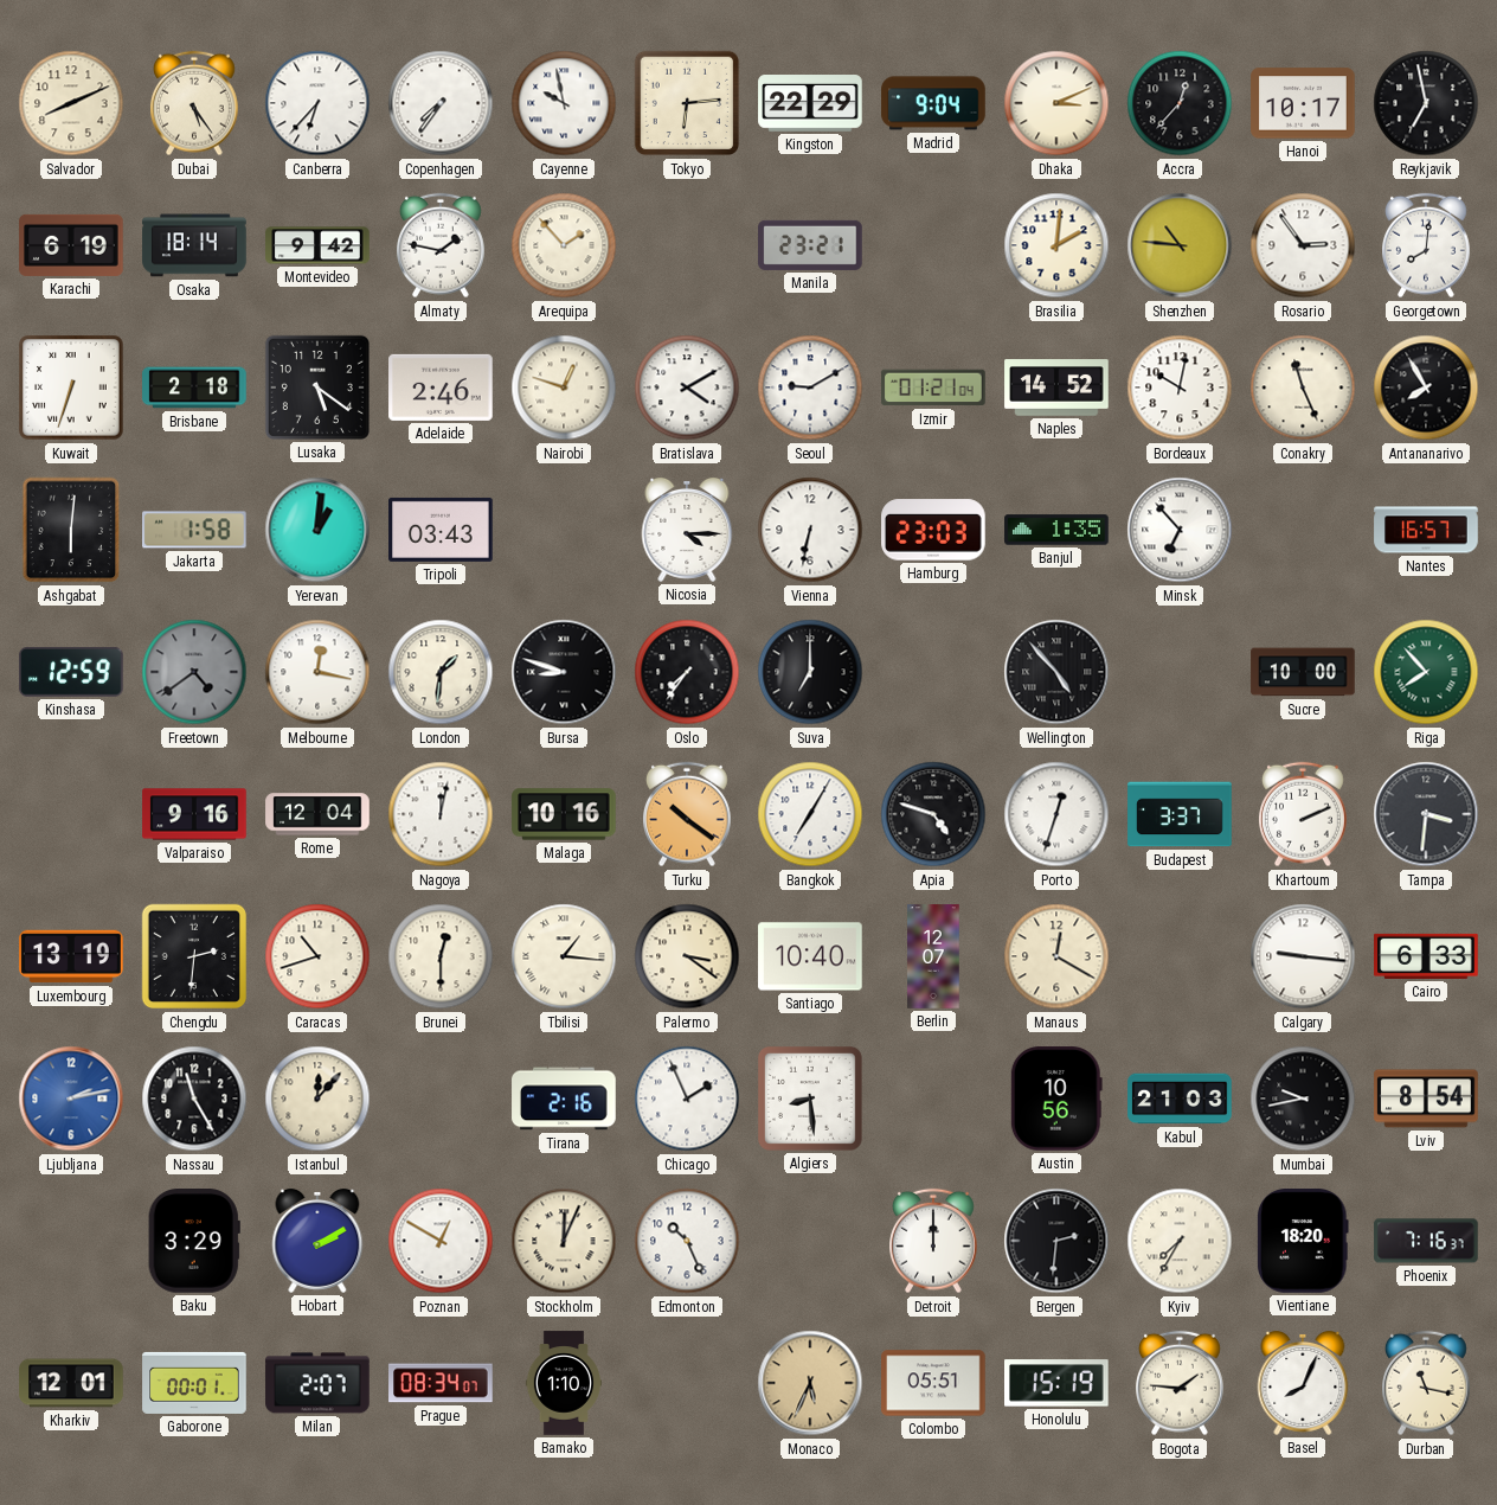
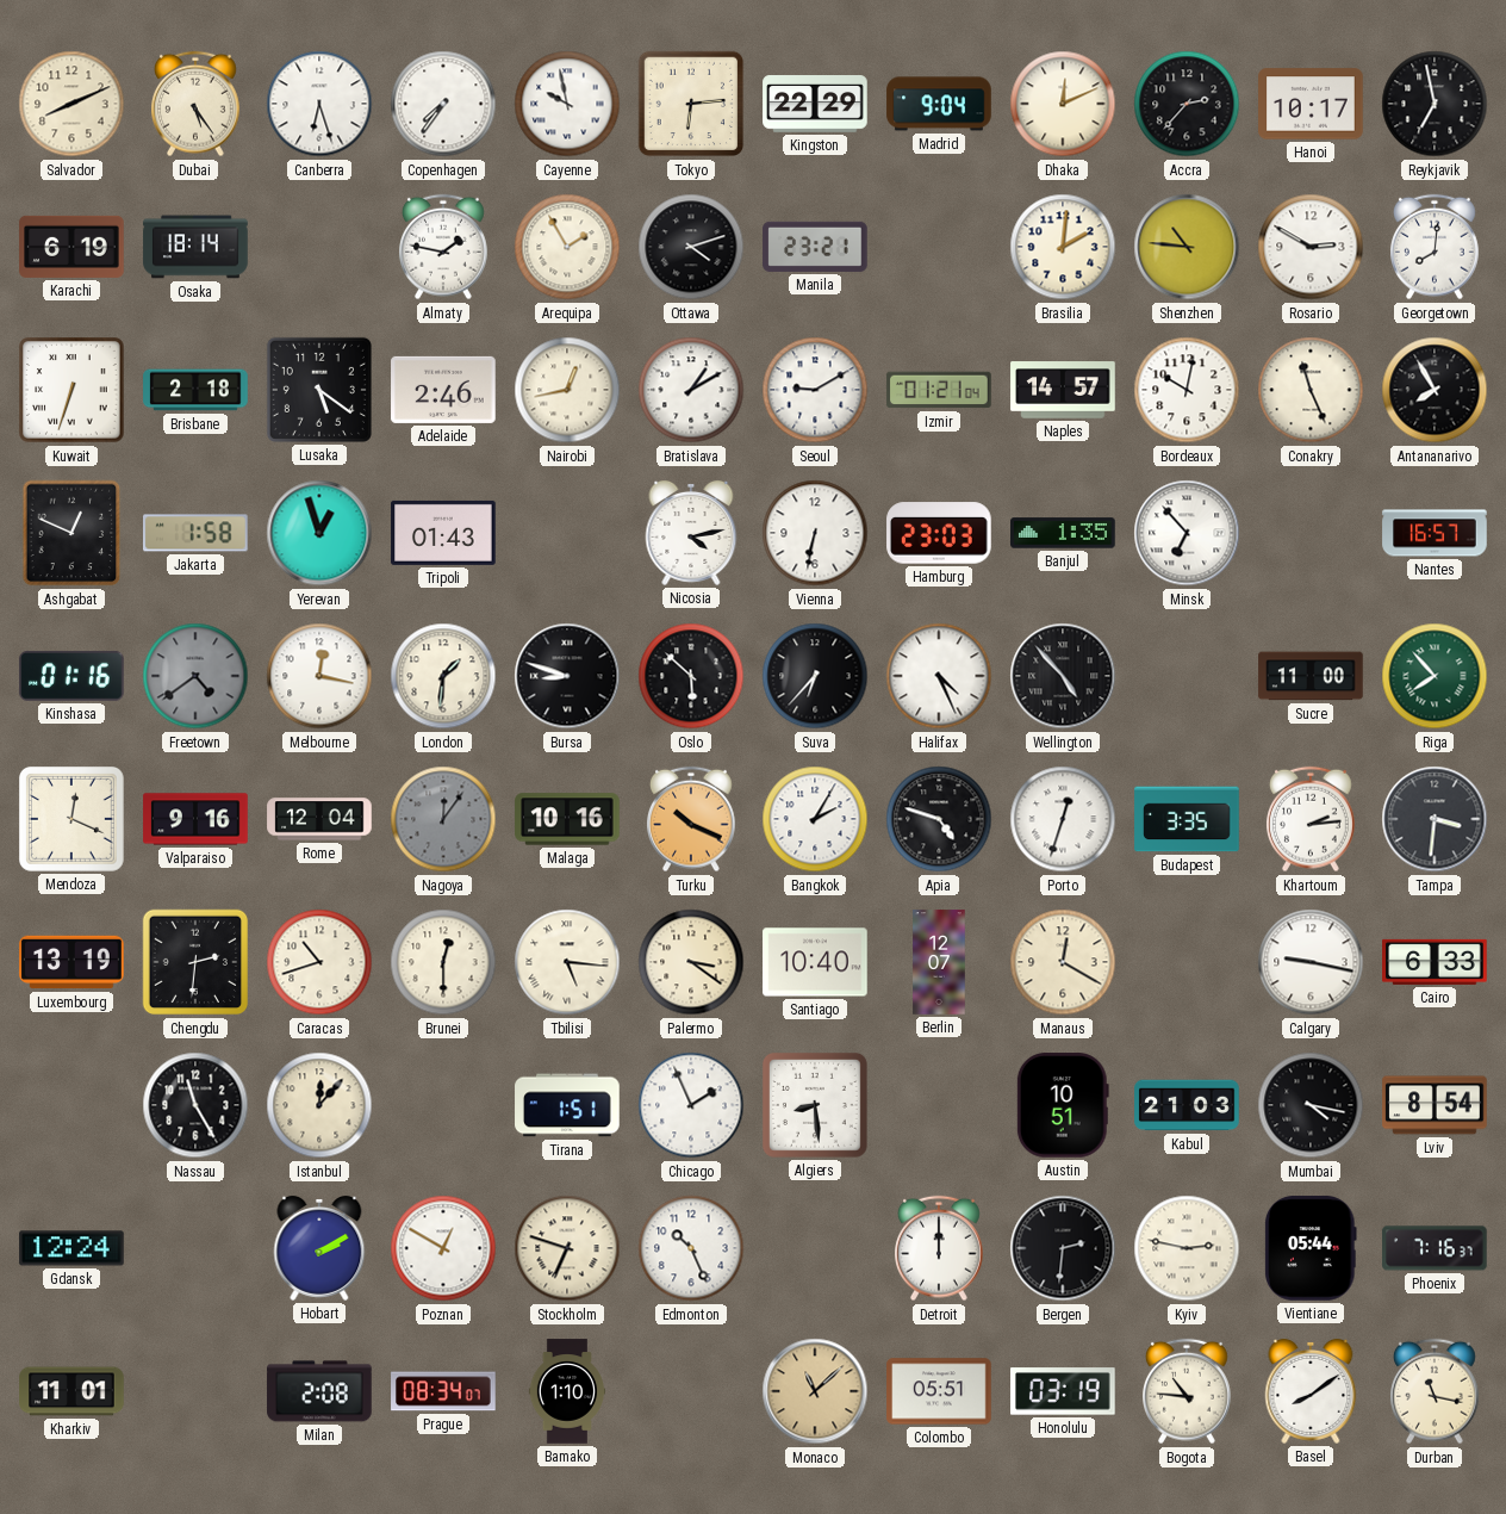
Canberra: 6:37 -> 6:27 (319, 104)
Dhaka: 3:11 -> 12:11 (1063, 104)
Accra: 12:37 -> 2:37 (1187, 104)
Montevideo: 9:42 -> none (317, 245)
Arequipa: 1:53 -> 1:55 (567, 247)
Ottawa: none -> 4:12 (691, 247)
Rosario: 2:54 -> 2:50 (1311, 247)
Nairobi: 12:48 -> 12:43 (567, 390)
Bratislava: 4:10 -> 1:10 (691, 390)
Naples: 14:52 -> 14:57 (1063, 390)
Ashgabat: 6:01 -> 12:49 (71, 533)
Yerevan: 1:01 -> 12:57 (319, 533)
Tripoli: 03:43 -> 01:43 (443, 533)
Nicosia: 4:15 -> 4:13 (691, 533)
Kinshasa: 12:59 -> 01:16 (71, 676)
Oslo: 7:36 -> 5:52 (691, 676)
Suva: 7:00 -> 6:37 (815, 676)
Halifax: none -> 4:26 (939, 676)
Sucre: 10:00 -> 11:00 (1311, 676)
Mendoza: none -> 12:19 (73, 820)
Nagoya: 12:02 -> 12:06 (443, 819)
Nagoya dial: white -> grey (443, 819)
Turku: 10:21 -> 10:19 (692, 819)
Bangkok: 7:05 -> 2:05 (815, 819)
Budapest: 3:37 -> 3:35 (1187, 819)
Khartoum: 2:11 -> 2:14 (1312, 819)
Tbilisi: 1:16 -> 5:16 (567, 962)
Calgary: 9:16 -> 9:17 (1311, 962)
Ljubljana: 2:13 -> none (71, 1099)
Tirana: 2:16 -> 1:51 (567, 1105)
Austin: 10:56 -> 10:51 (1063, 1105)
Mumbai: 9:43 -> 4:17 (1311, 1105)
Gdansk: none -> 12:24 (71, 1248)
Baku: 3:29 -> none (194, 1241)
Stockholm: 12:04 -> 6:48 (567, 1248)
Kyiv: 7:35 -> 2:47 (1187, 1248)
Vientiane: 18:20 -> 05:44 (1311, 1248)
Kharkiv: 12:01 -> 11:01 (71, 1391)
Gaborone: 00:01 -> none (194, 1383)
Milan: 2:07 -> 2:08 (319, 1391)
Monaco: 5:34 -> 11:08 (815, 1391)
Honolulu: 15:19 -> 03:19 (1064, 1391)
Bogota: 1:46 -> 10:46 (1188, 1391)
Basel: 8:04 -> 8:09 (1311, 1391)
